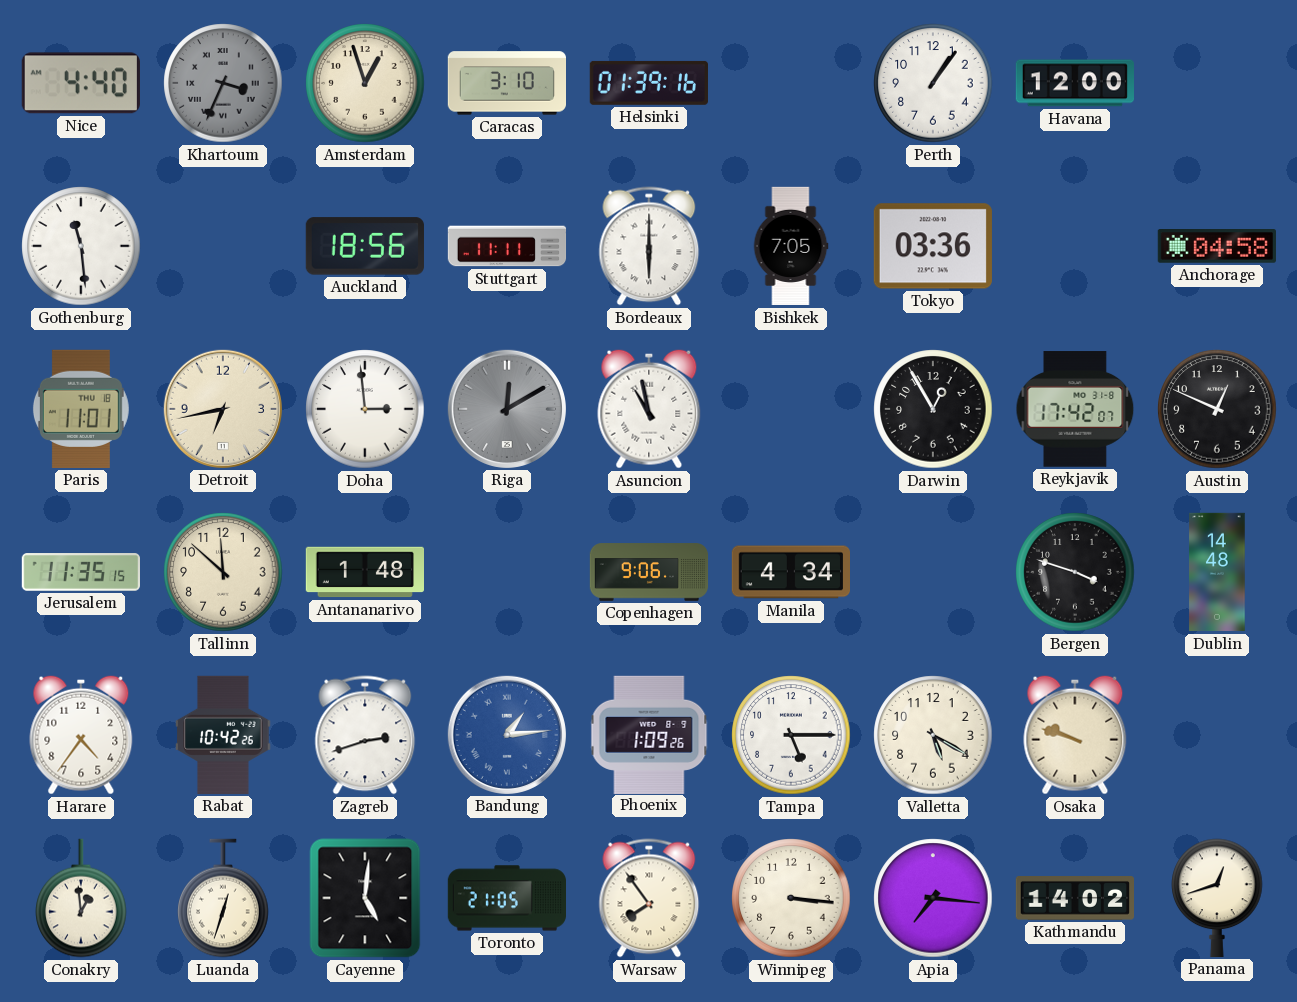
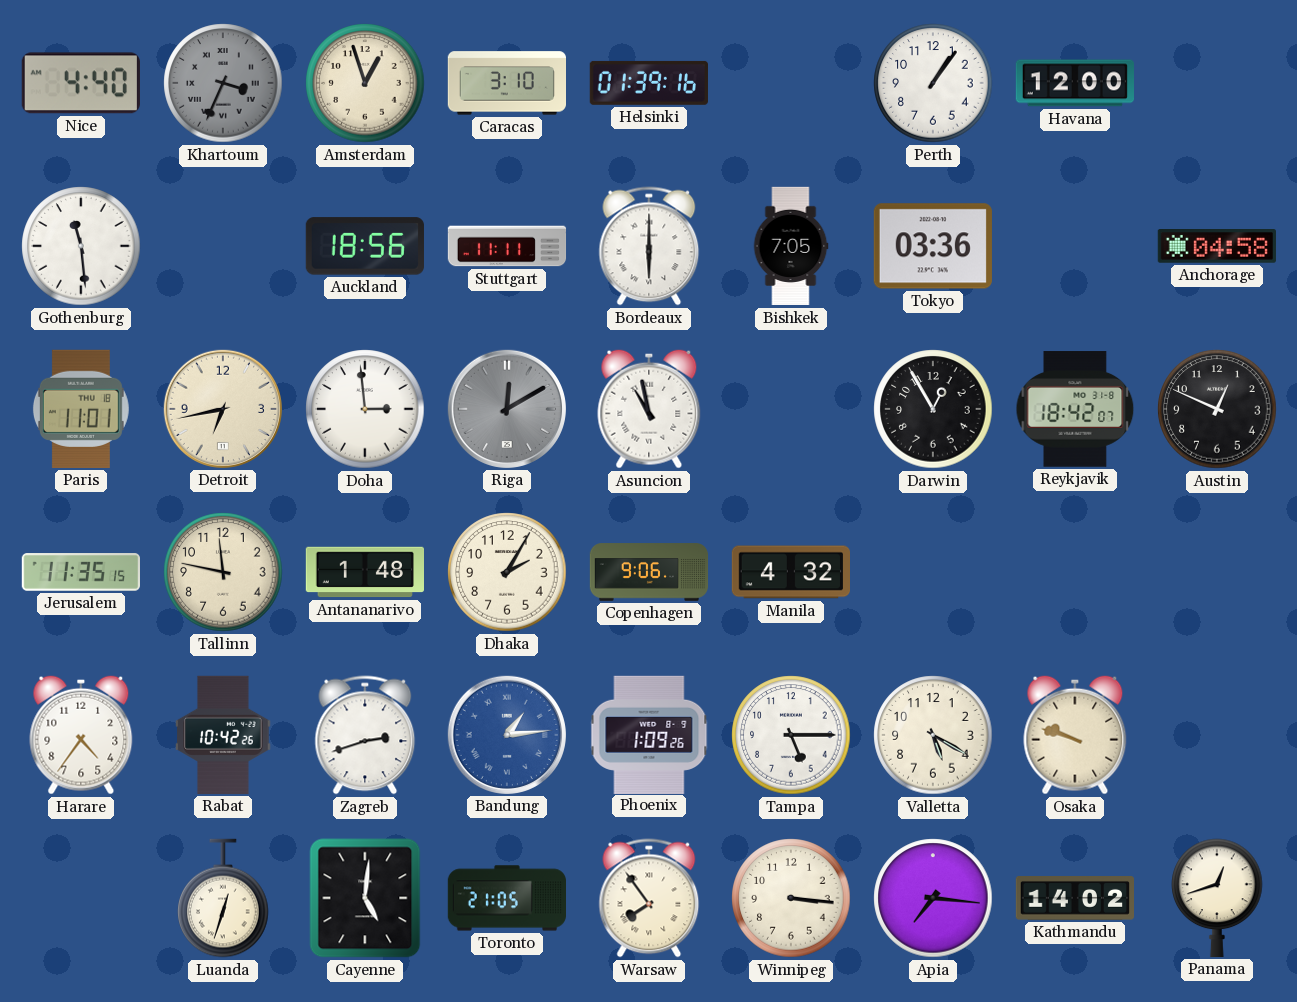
Reykjavik: 17:42 -> 18:42 (1075, 409)
Tallinn: 11:52 -> 11:47 (223, 572)
Dhaka: none -> 2:05 (507, 572)
Manila: 4:34 -> 4:32 (790, 572)
Bergen: 3:48 -> none (1075, 572)
Dublin: 14:48 -> none (1217, 572)
Conakry: 12:59 -> none (81, 898)
